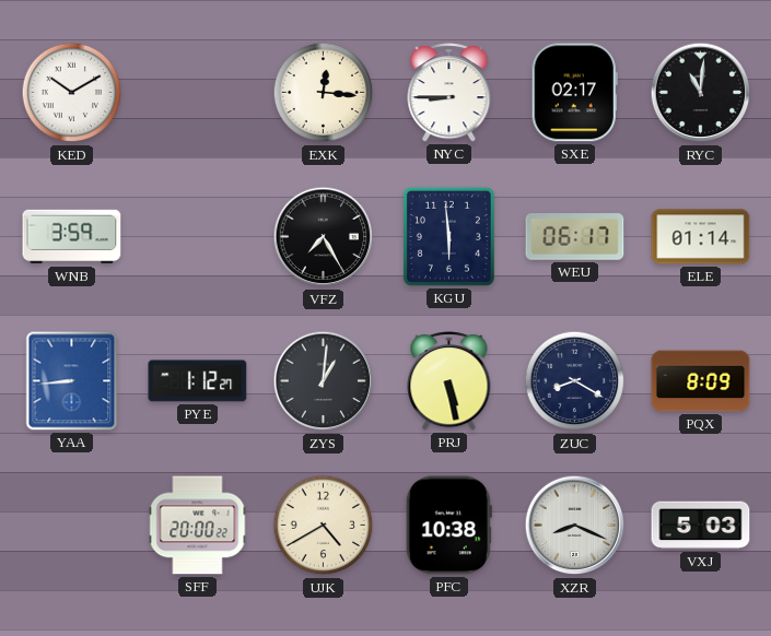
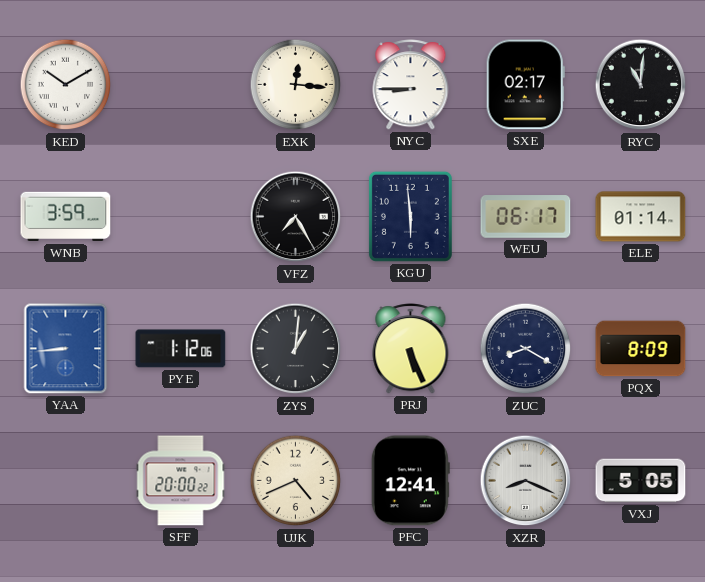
PYE: 1:12:27 -> 1:12:06 (181, 349)
PRJ: 5:28 -> 5:26 (411, 349)
UJK: 4:40 -> 4:41 (296, 481)
PFC: 10:38 -> 12:41 (410, 481)
VXJ: 5:03 -> 5:05 (641, 481)
